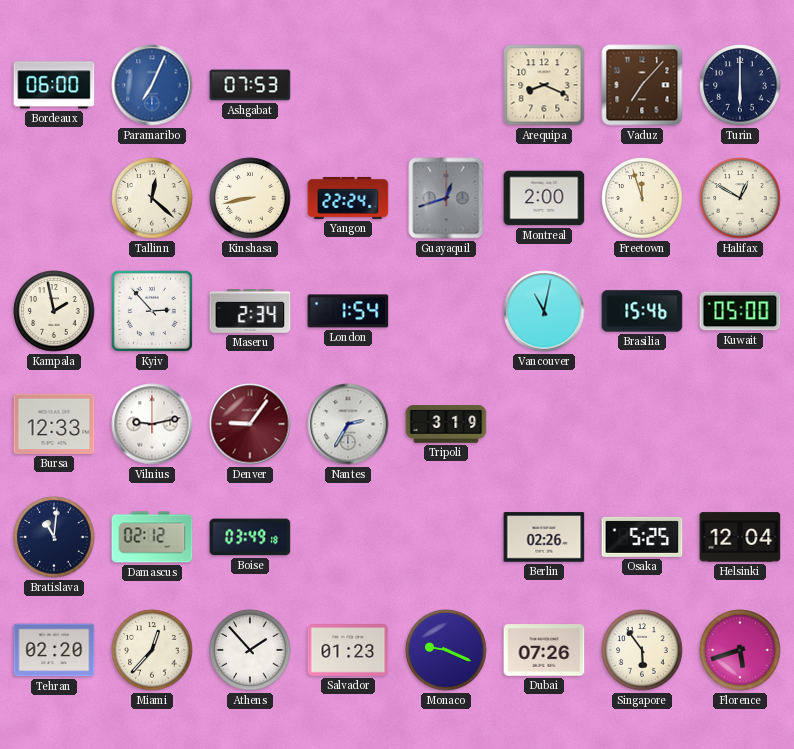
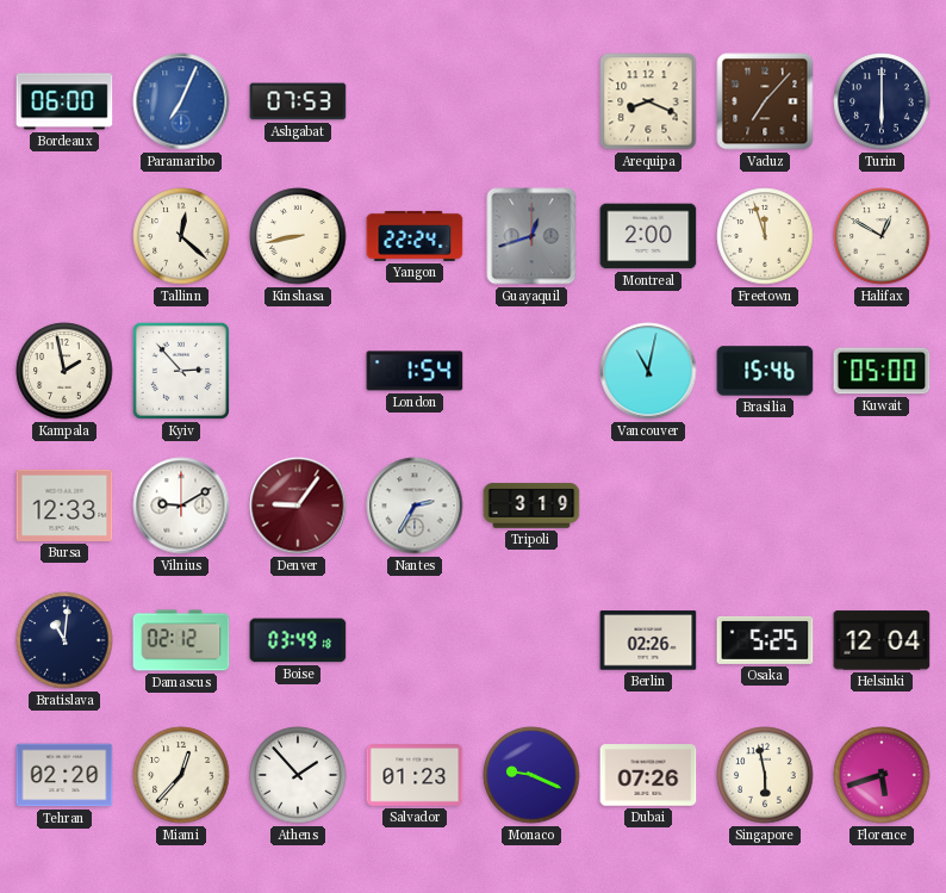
Maseru: 2:34 -> none (250, 311)
Vilnius: 9:13 -> 9:10 (181, 506)
Singapore: 5:54 -> 5:58 (765, 775)
